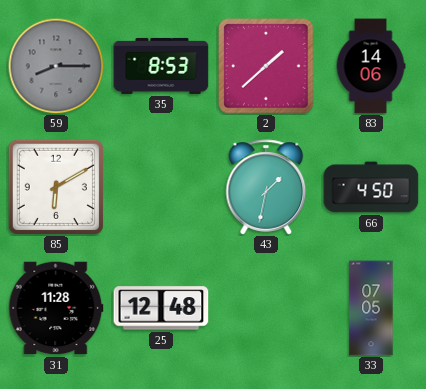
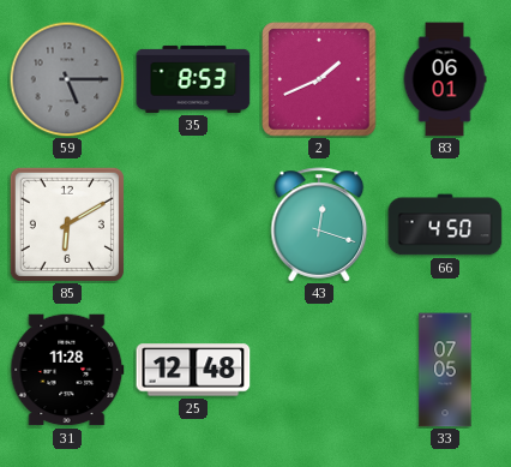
59: 8:15 -> 5:15 (67, 79)
2: 1:38 -> 1:41 (319, 79)
83: 14:06 -> 06:01 (445, 79)
43: 1:32 -> 12:18 (319, 224)
